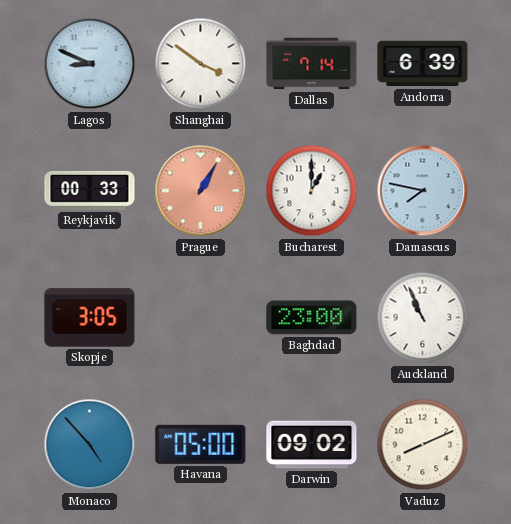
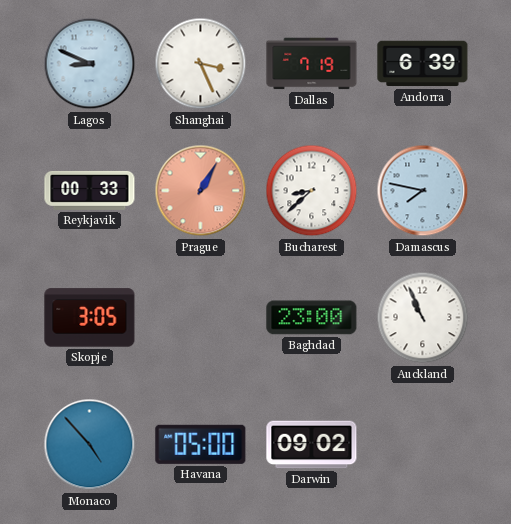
Shanghai: 3:51 -> 3:26 (201, 64)
Dallas: 7:14 -> 7:19 (312, 64)
Bucharest: 1:00 -> 8:38 (312, 191)
Vaduz: 8:11 -> none (423, 445)
